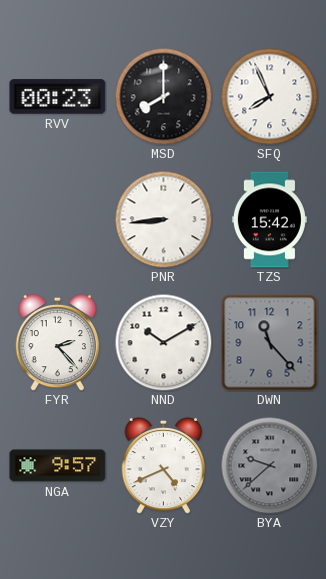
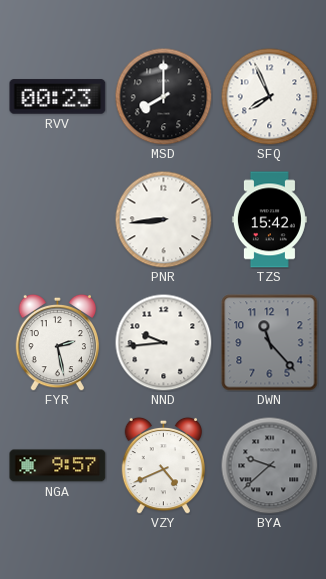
FYR: 2:23 -> 2:28 (58, 342)
NND: 10:10 -> 9:44 (163, 342)
